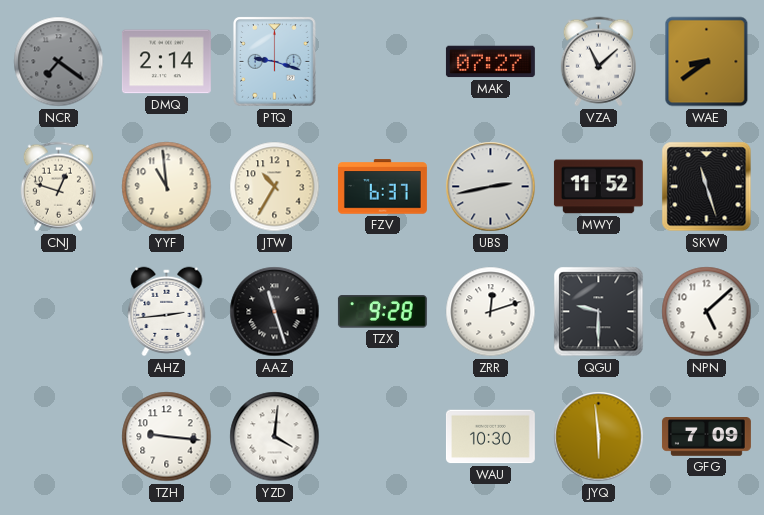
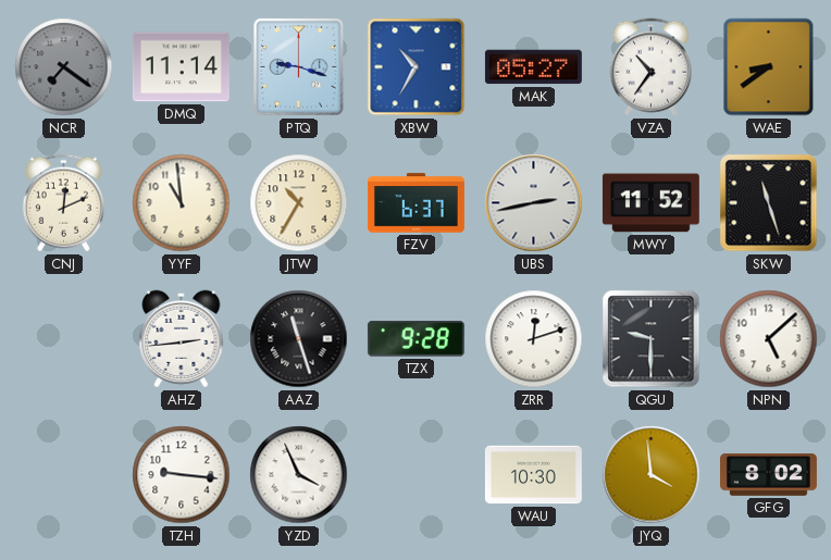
DMQ: 2:14 -> 11:14 (181, 67)
XBW: none -> 10:35 (417, 67)
MAK: 07:27 -> 05:27 (533, 67)
VZA: 11:08 -> 10:36 (650, 67)
CNJ: 12:48 -> 12:11 (63, 203)
YZD: 4:01 -> 3:56 (299, 475)
JYQ: 5:59 -> 3:59 (652, 475)
GFG: 7:09 -> 8:02 (768, 475)
